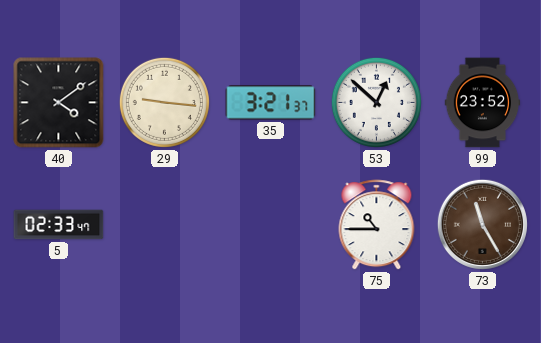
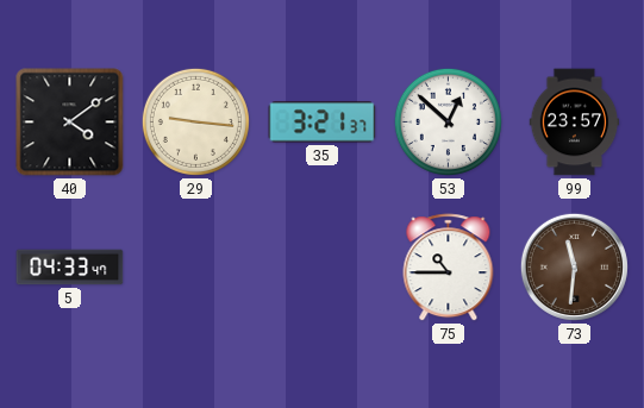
99: 23:52 -> 23:57 (575, 123)
5: 02:33 -> 04:33 (70, 268)
73: 11:25 -> 11:31 (574, 266)
